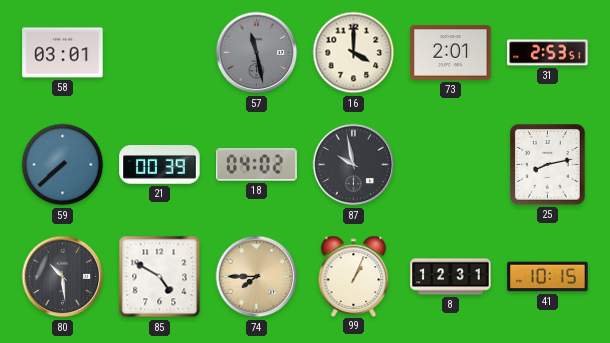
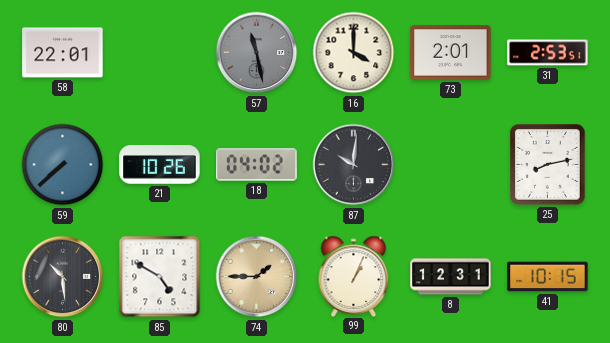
58: 03:01 -> 22:01 (63, 53)
21: 00:39 -> 10:26 (160, 165)
87: 9:58 -> 10:01 (354, 165)
74: 7:45 -> 1:45 (257, 277)
